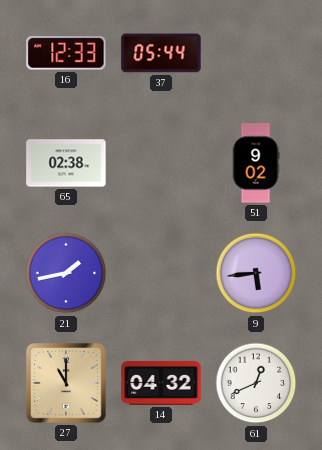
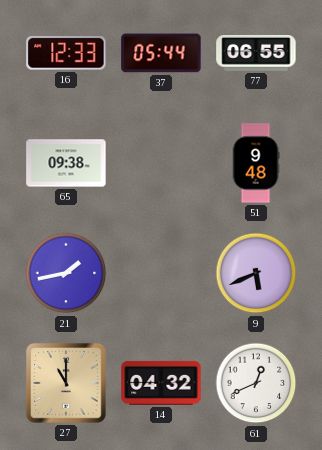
77: none -> 06:55 (256, 54)
65: 02:38 -> 09:38 (66, 163)
51: 9:02 -> 9:48 (256, 163)
9: 5:44 -> 5:41 (256, 273)
